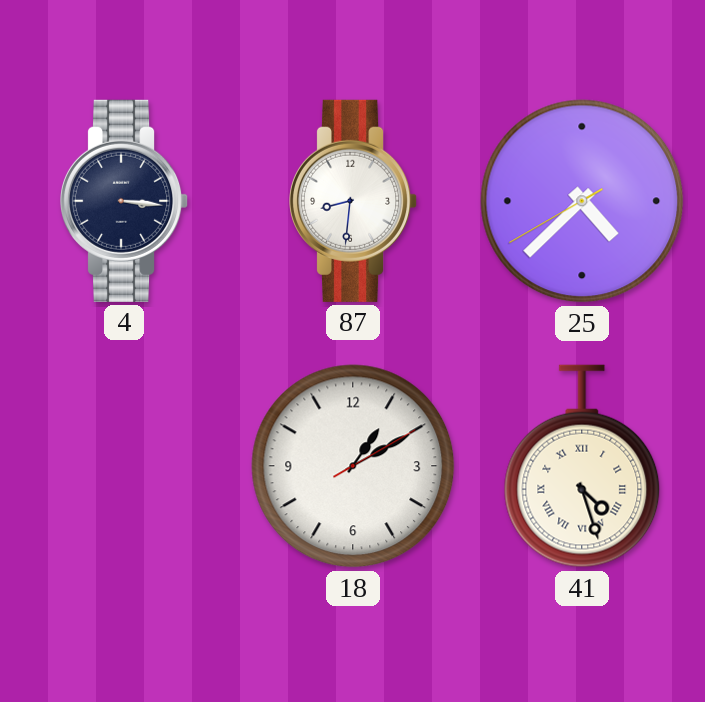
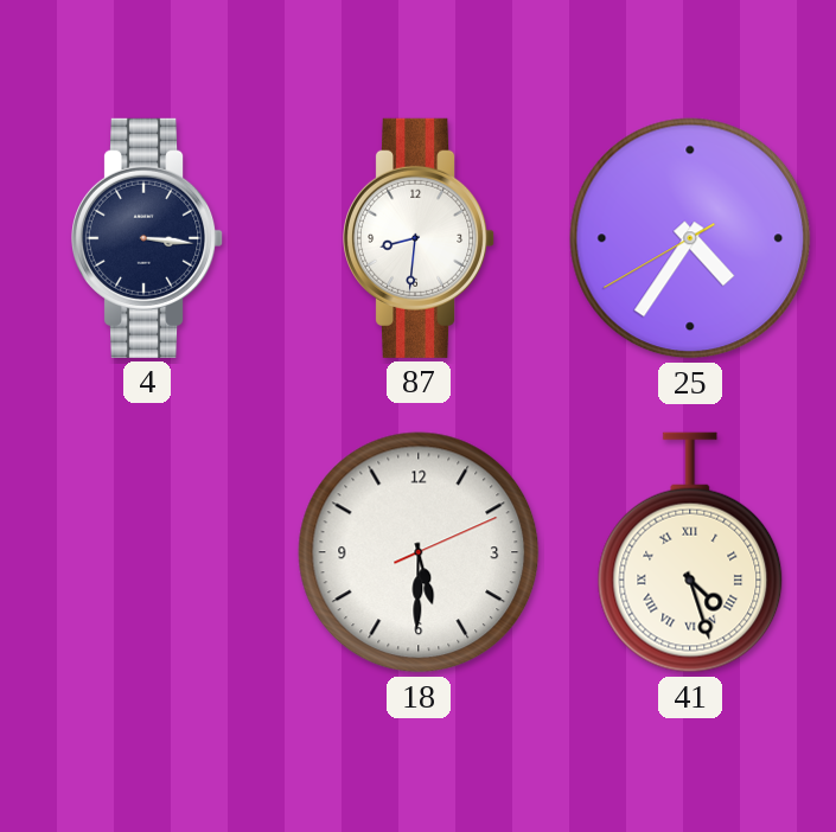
25: 4:37 -> 4:35 (690, 238)
18: 1:10 -> 5:30 (419, 552)
